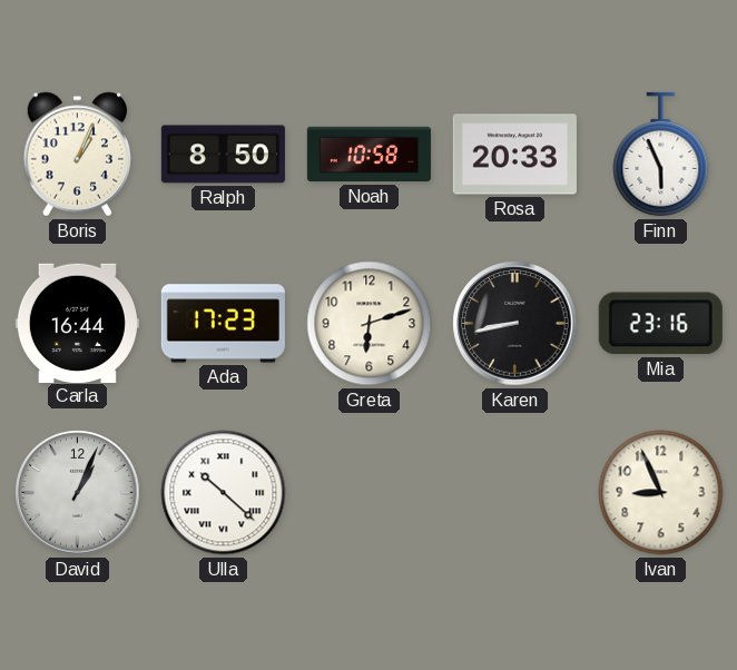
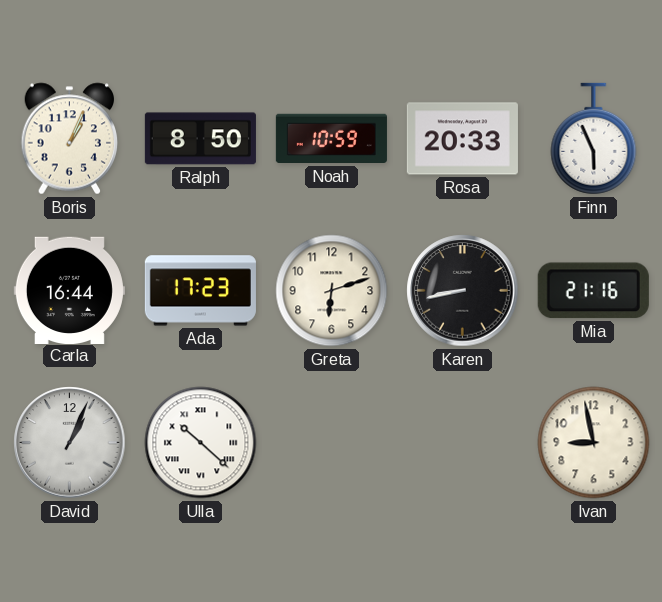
Noah: 10:58 -> 10:59 (331, 139)
Mia: 23:16 -> 21:16 (593, 291)
Ivan: 8:56 -> 8:58 (594, 443)
